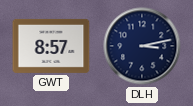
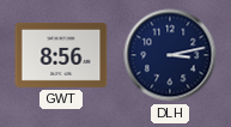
GWT: 8:57 -> 8:56 (61, 55)
